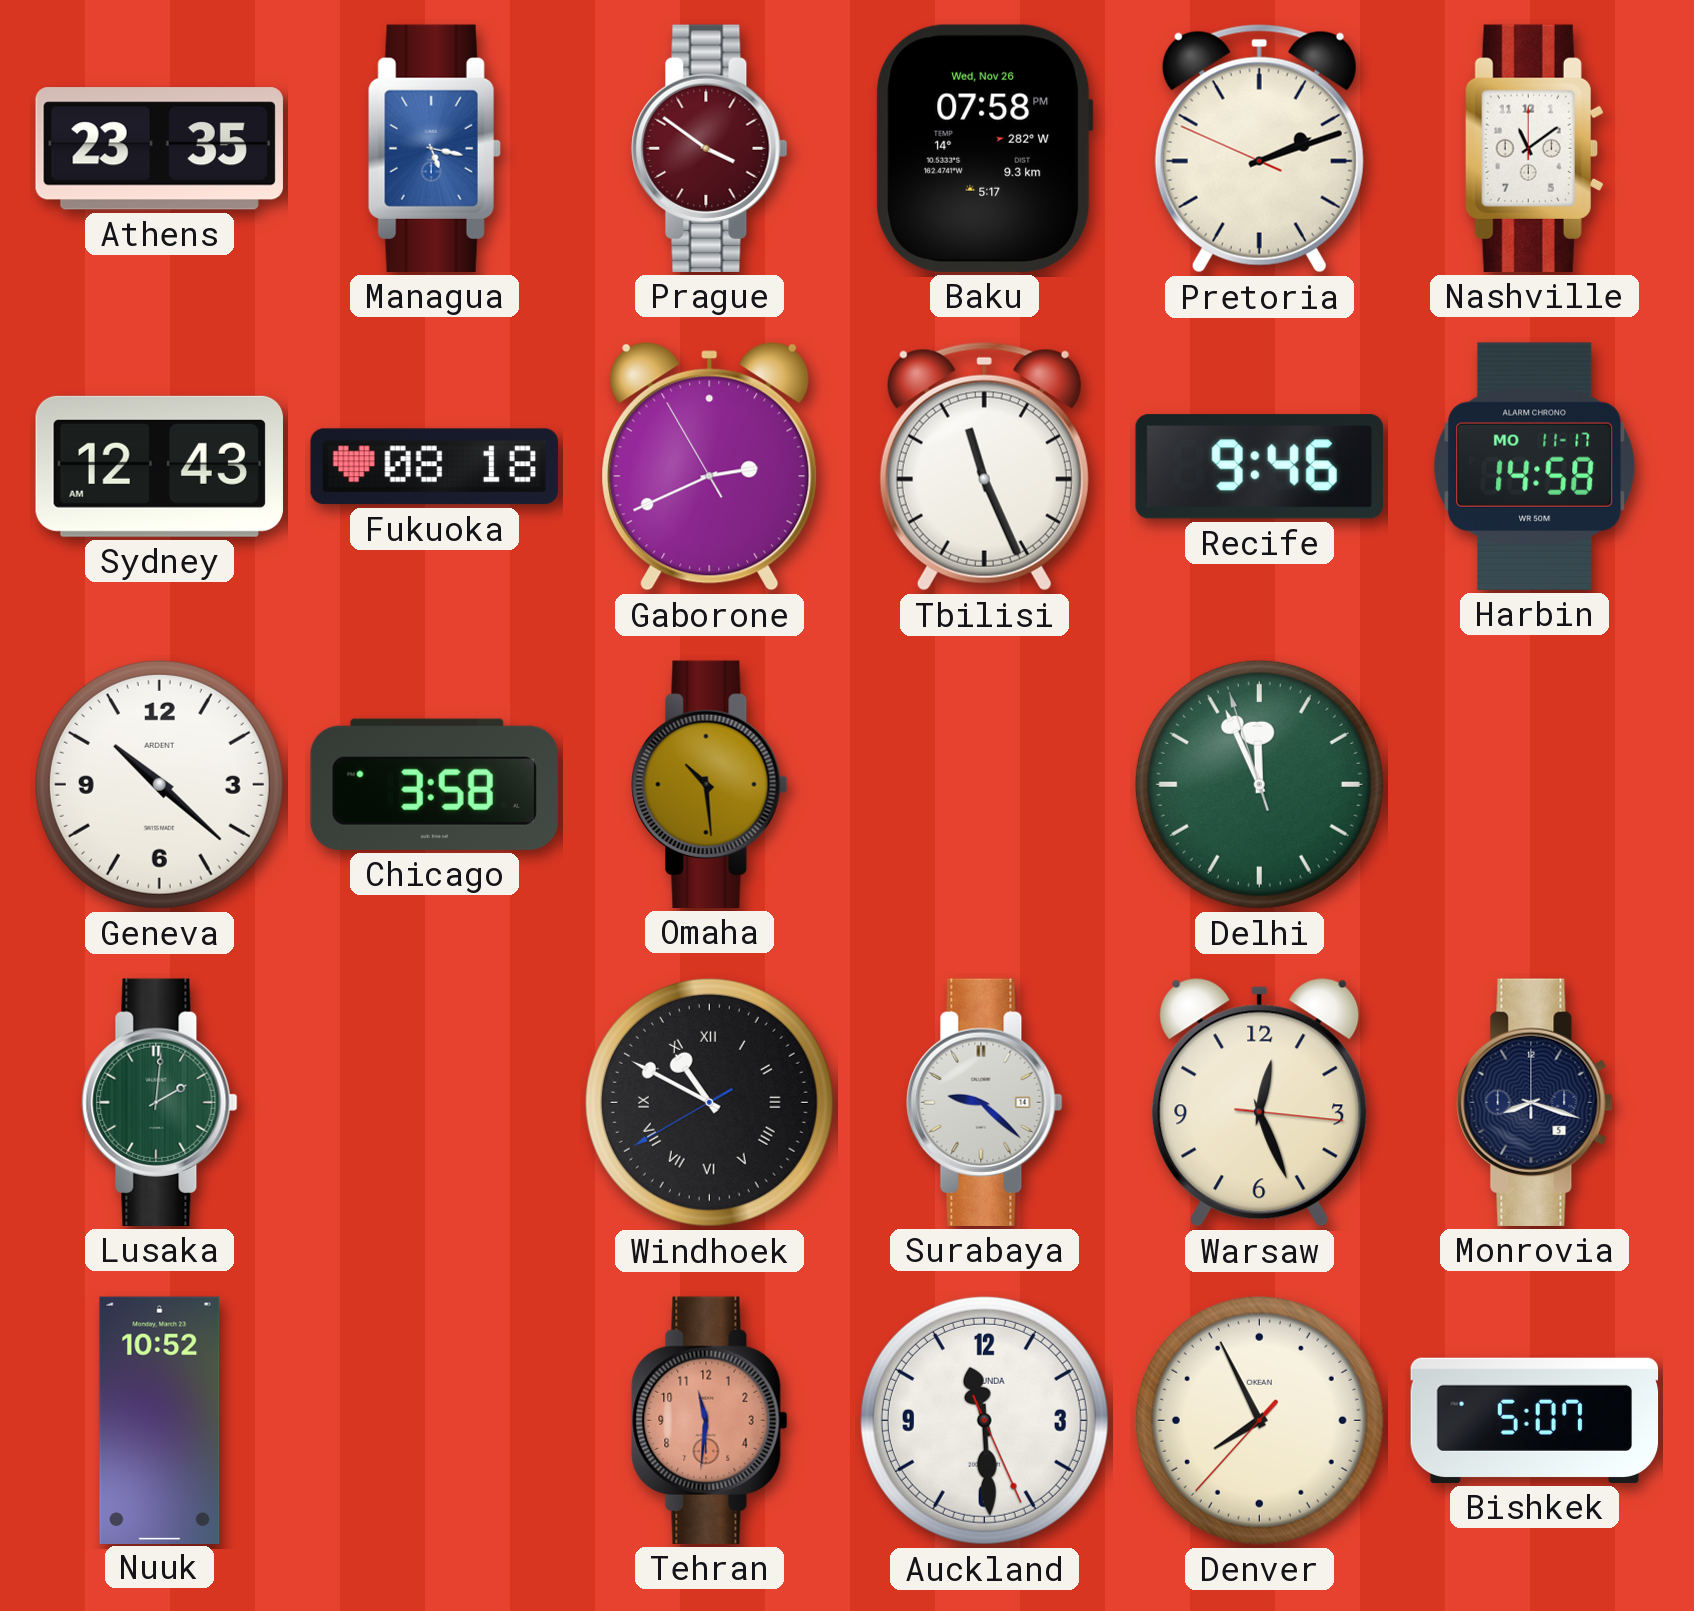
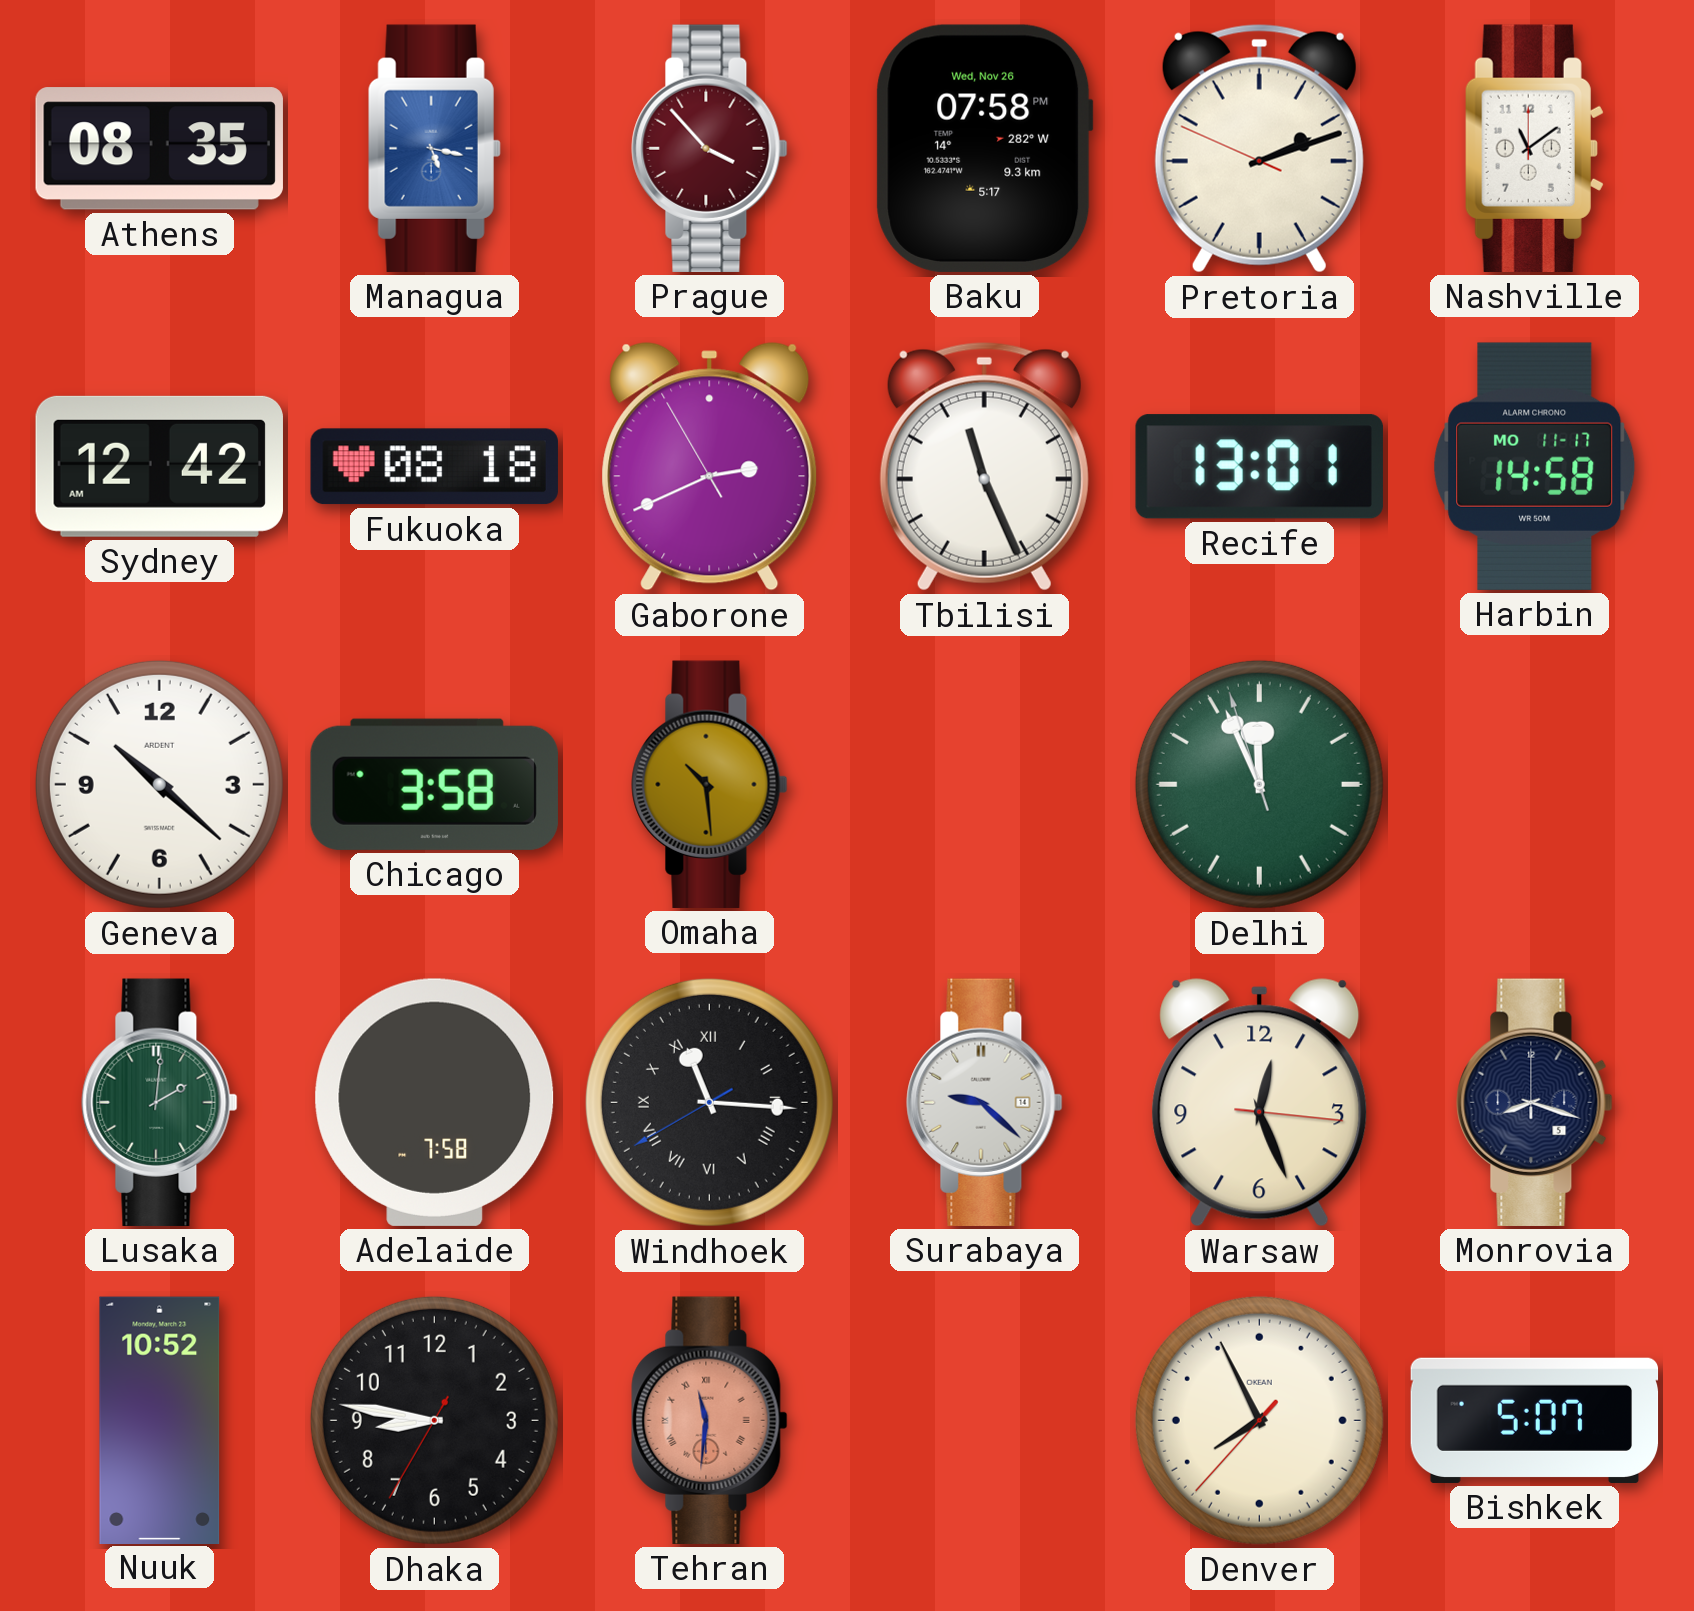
Athens: 23:35 -> 08:35 (159, 149)
Prague: 3:51 -> 3:53 (710, 148)
Sydney: 12:43 -> 12:42 (159, 466)
Recife: 9:46 -> 13:01 (1259, 467)
Adelaide: none -> 7:58 (435, 1102)
Windhoek: 10:49 -> 11:15 (709, 1102)
Dhaka: none -> 8:46 (434, 1420)
Tehran numerals: Arabic -> Roman (710, 1420)
Auckland: 11:29 -> none (984, 1420)
